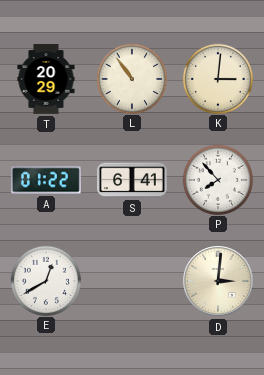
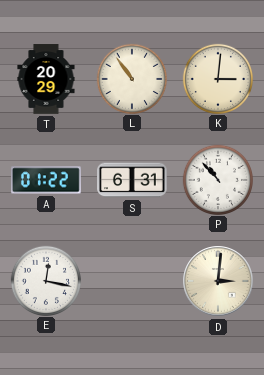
S: 6:41 -> 6:31 (133, 180)
P: 7:53 -> 10:53 (217, 179)
E: 12:40 -> 12:17 (45, 280)
